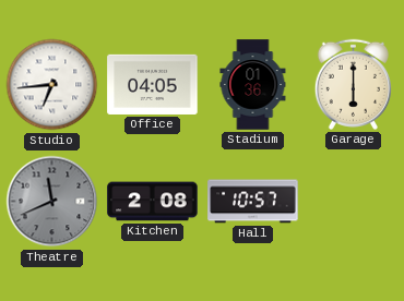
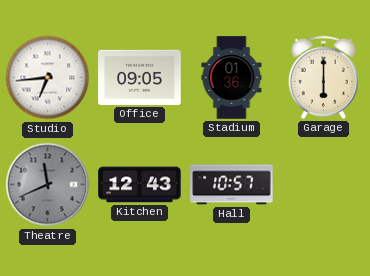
Office: 04:05 -> 09:05 (140, 77)
Kitchen: 2:08 -> 12:43 (140, 185)
